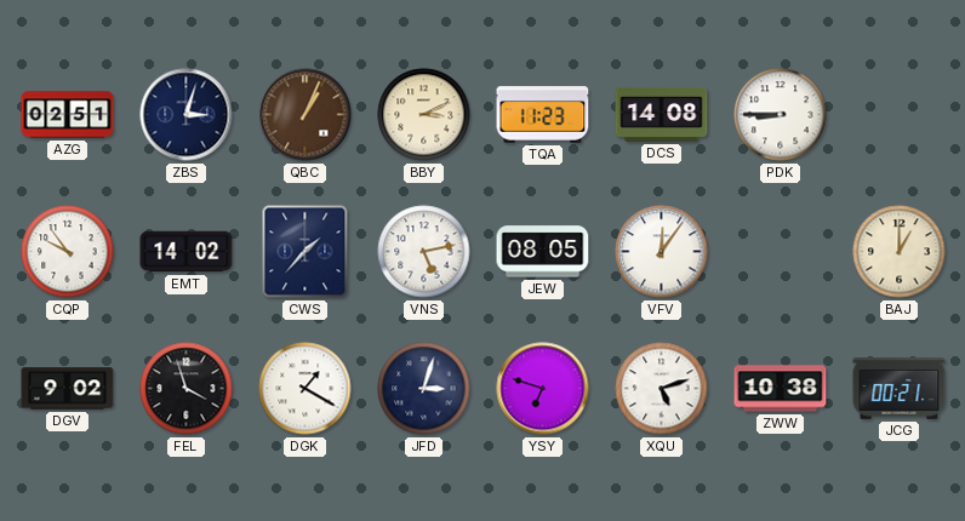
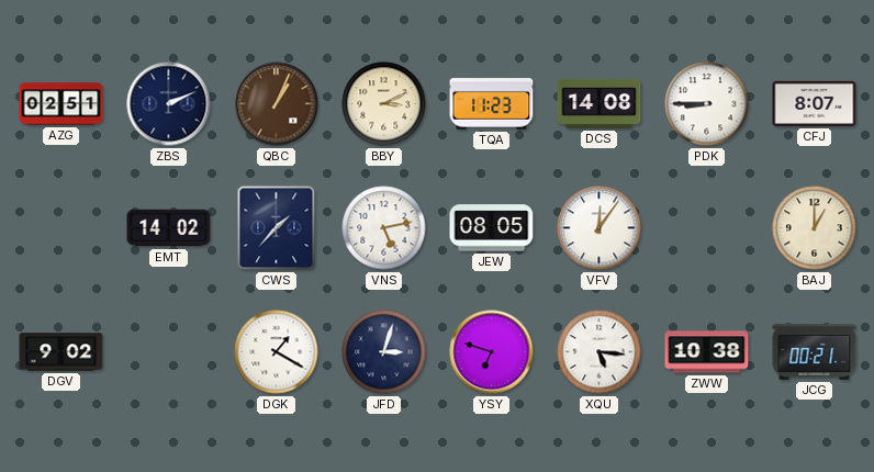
ZBS: 3:03 -> 2:11 (169, 104)
CFJ: none -> 8:07 (815, 103)
CQP: 9:54 -> none (68, 252)
FEL: 3:57 -> none (187, 389)
XQU: 5:12 -> 5:16 (600, 352)
